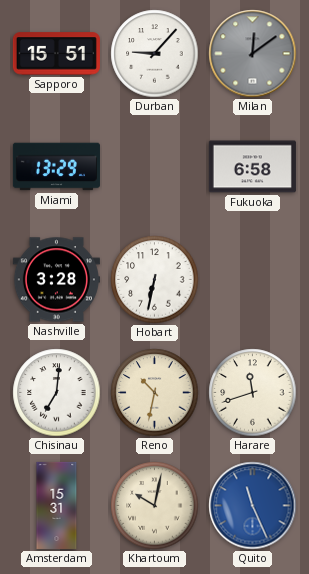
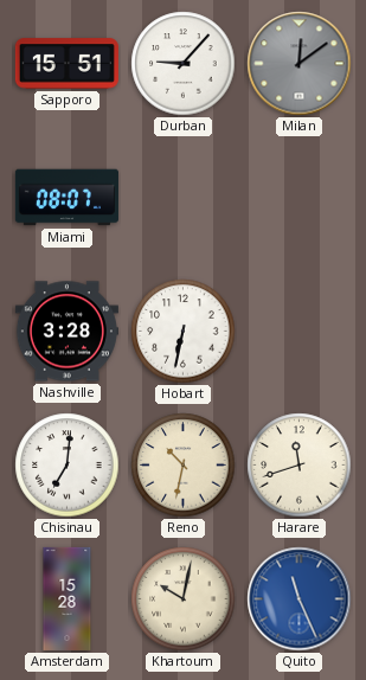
Miami: 13:29 -> 08:07 (66, 198)
Fukuoka: 6:58 -> none (252, 167)
Amsterdam: 15:31 -> 15:28 (68, 598)
